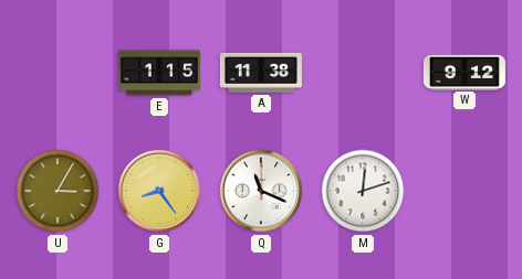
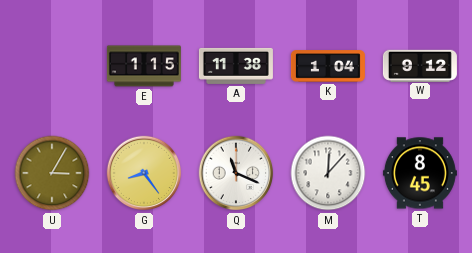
K: none -> 1:04 (328, 66)
M: 12:12 -> 12:07 (328, 173)
T: none -> 8:45 (420, 173)
